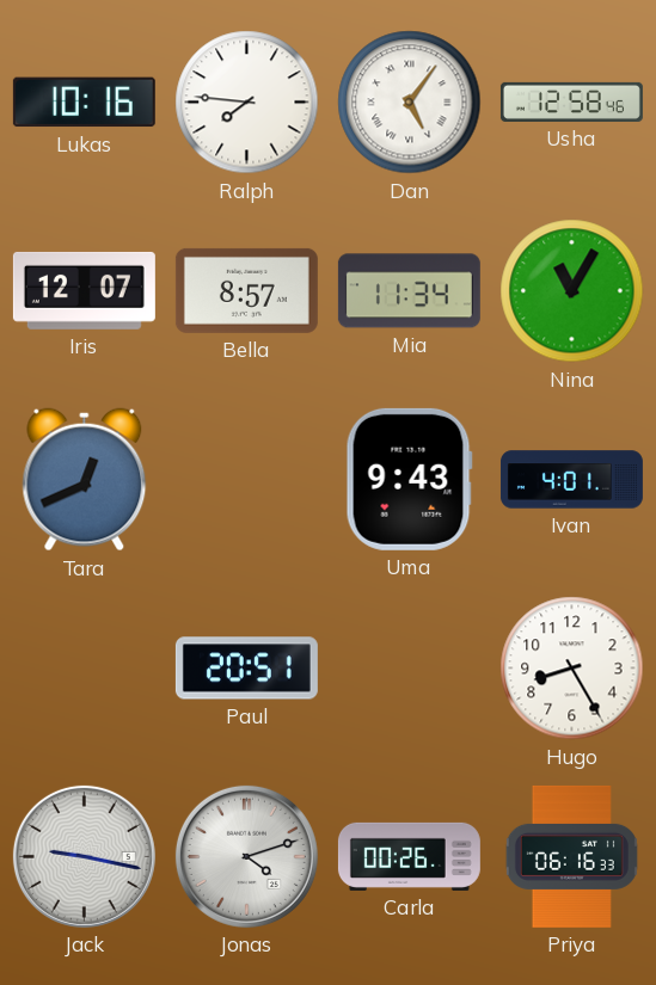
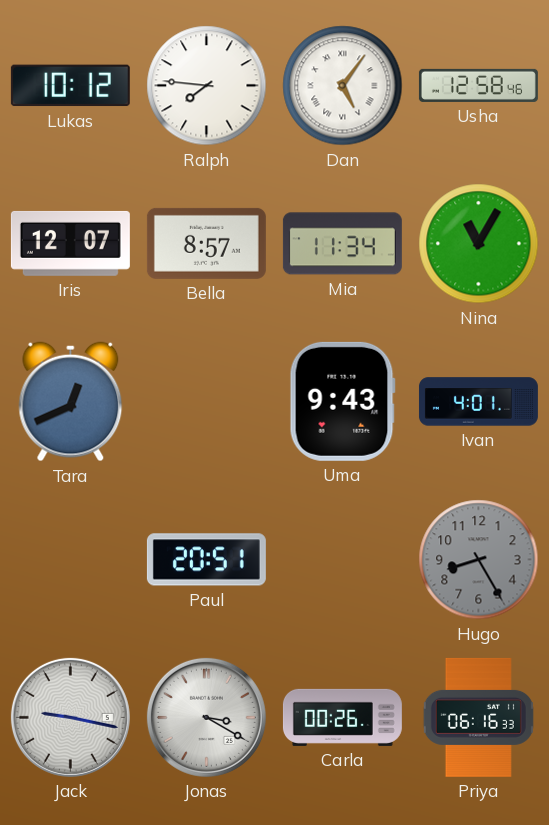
Lukas: 10:16 -> 10:12 (70, 86)
Hugo dial: white -> grey (479, 560)
Jonas: 4:12 -> 3:20 (206, 717)
